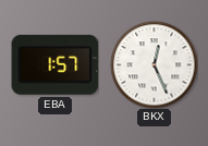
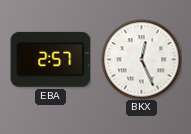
EBA: 1:57 -> 2:57 (50, 59)
